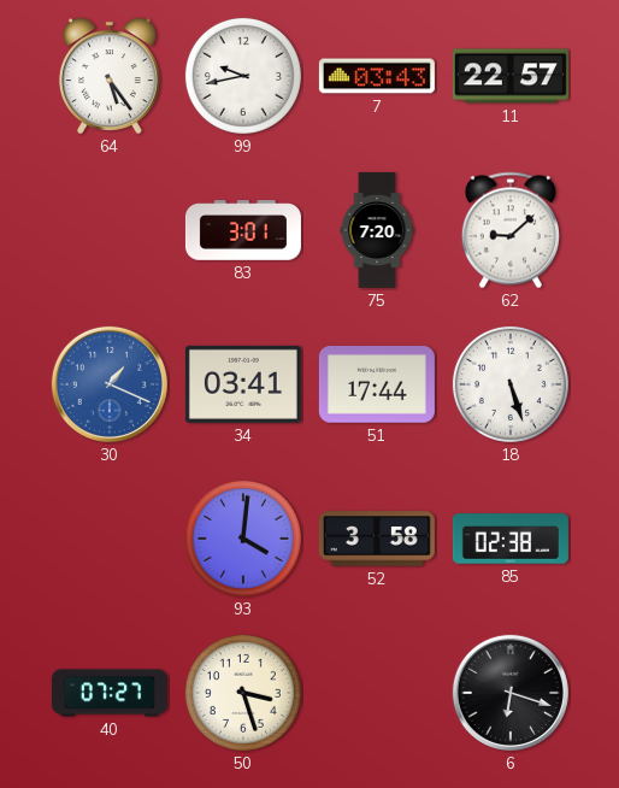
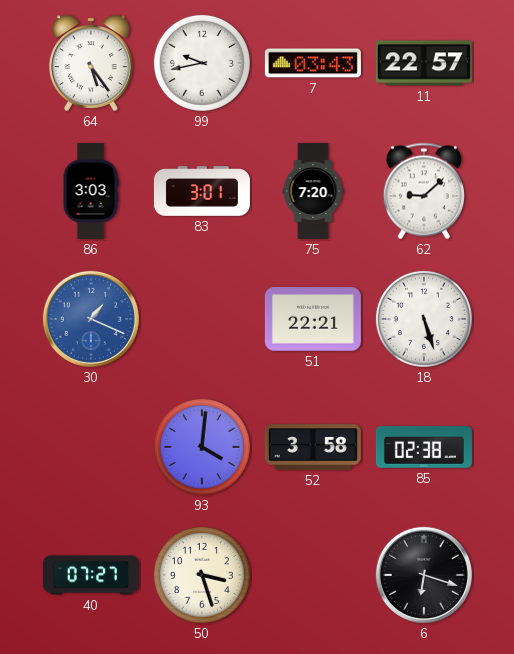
86: none -> 3:03 (91, 191)
34: 03:41 -> none (243, 384)
51: 17:44 -> 22:21 (313, 319)
